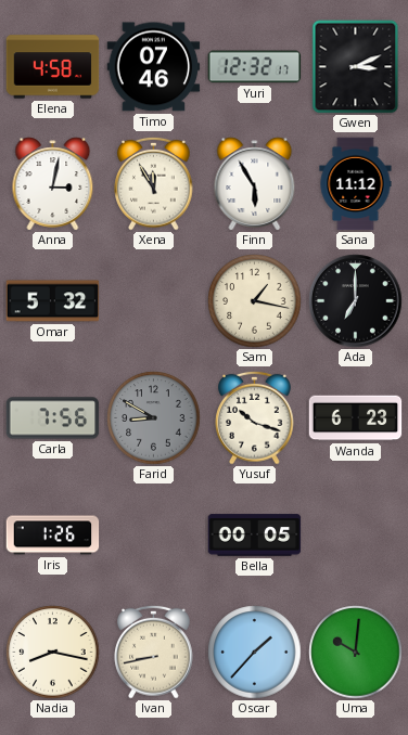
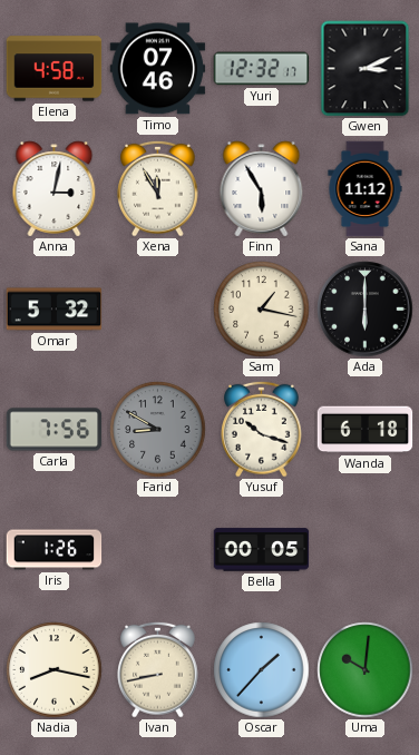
Ada: 7:00 -> 6:00 (366, 310)
Wanda: 6:23 -> 6:18 (366, 430)
